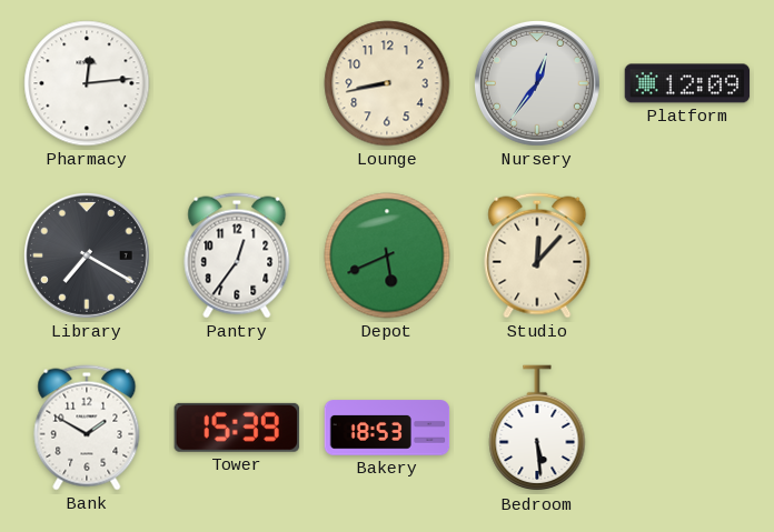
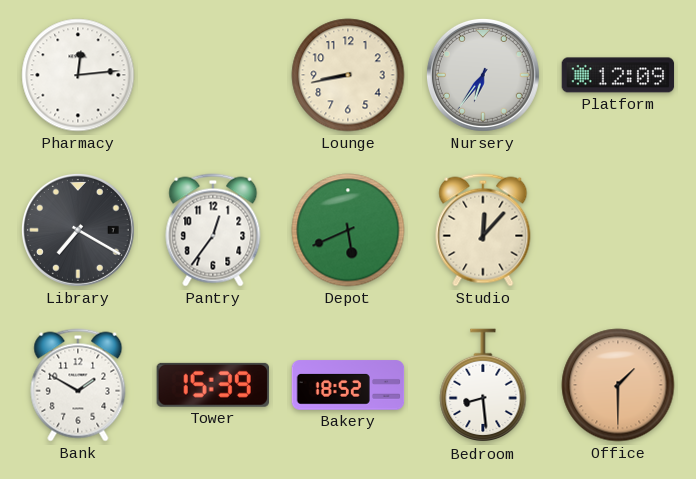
Nursery: 12:36 -> 6:36 (483, 75)
Bakery: 18:53 -> 18:52 (348, 385)
Bedroom: 5:29 -> 8:29 (483, 386)
Office: none -> 1:30 (618, 385)
